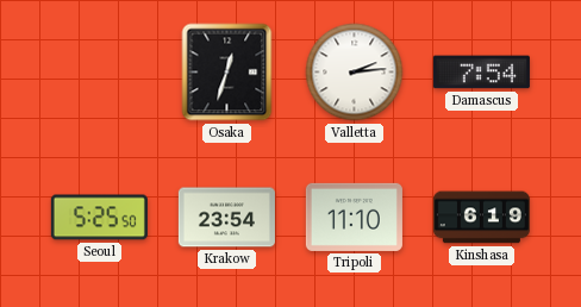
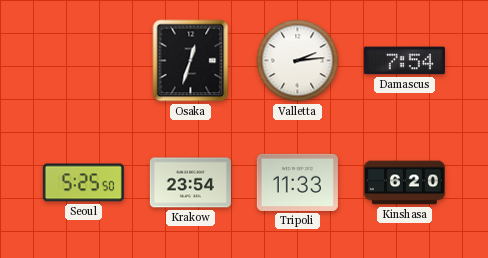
Tripoli: 11:10 -> 11:33 (297, 182)
Kinshasa: 6:19 -> 6:20 (404, 183)
